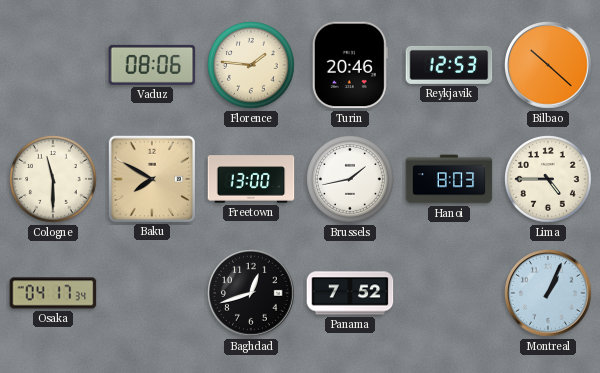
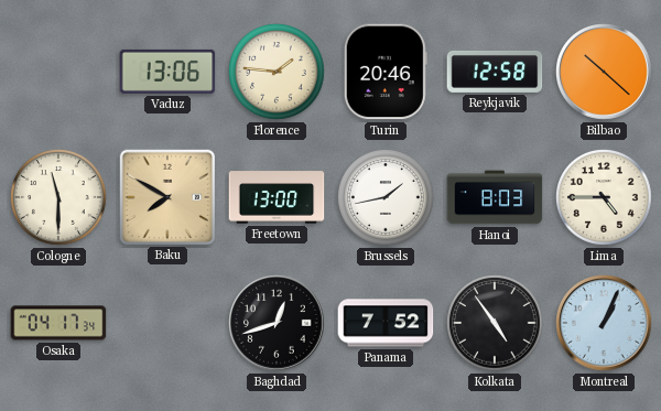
Vaduz: 08:06 -> 13:06 (167, 72)
Reykjavik: 12:53 -> 12:58 (495, 72)
Kolkata: none -> 4:54 (496, 324)
